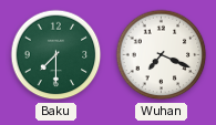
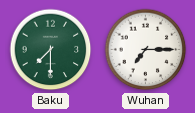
Wuhan: 7:19 -> 7:15 (146, 50)
